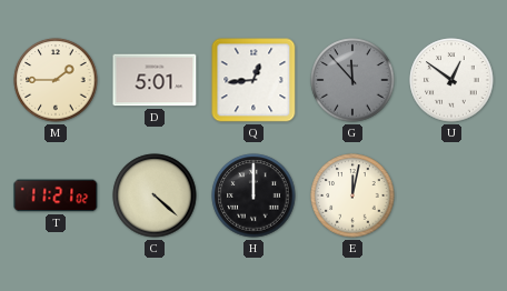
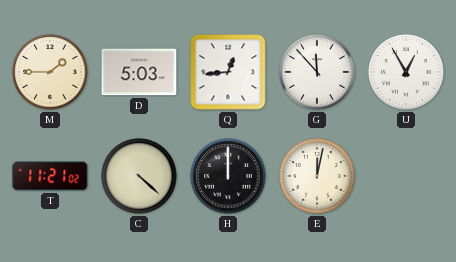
D: 5:01 -> 5:03 (139, 72)
G dial: grey -> white (317, 72)
U: 12:51 -> 12:55 (406, 72)
